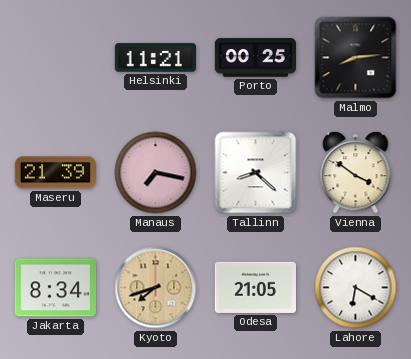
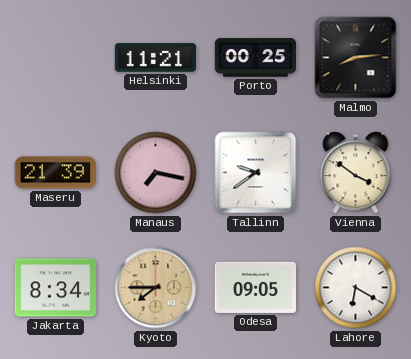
Tallinn: 8:22 -> 9:39 (256, 173)
Kyoto: 7:42 -> 7:45 (156, 288)
Odesa: 21:05 -> 09:05 (255, 287)
